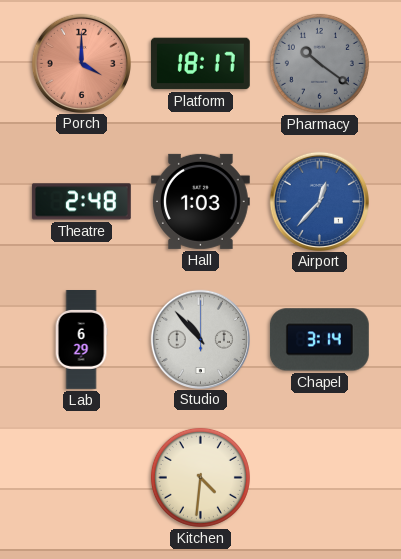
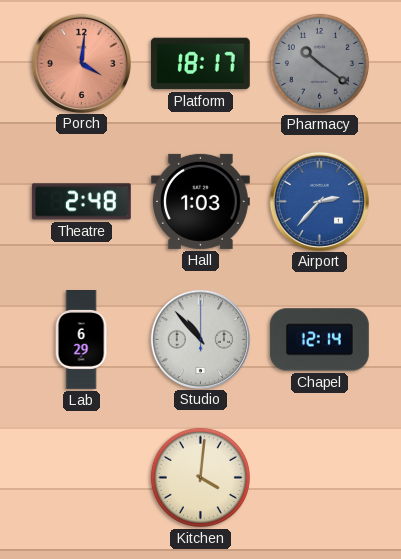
Porch: 4:00 -> 4:01 (81, 63)
Airport: 12:37 -> 2:37 (319, 201)
Chapel: 3:14 -> 12:14 (319, 340)
Kitchen: 4:31 -> 4:01 (200, 477)
